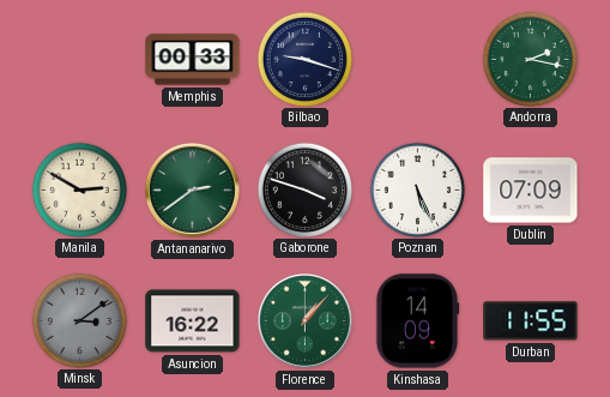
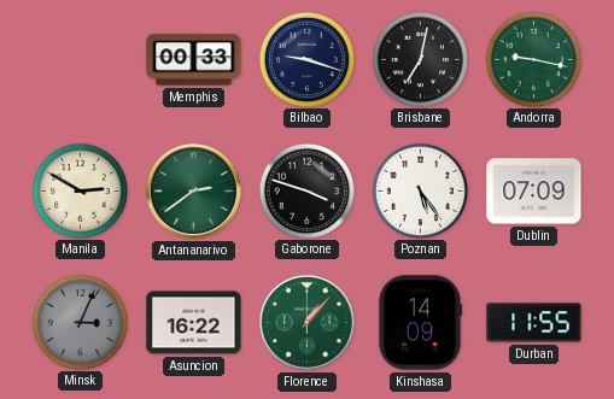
Brisbane: none -> 7:02 (420, 59)
Andorra: 2:17 -> 9:17 (533, 59)
Poznan: 5:26 -> 5:24 (420, 190)
Minsk: 3:09 -> 3:04 (80, 322)
